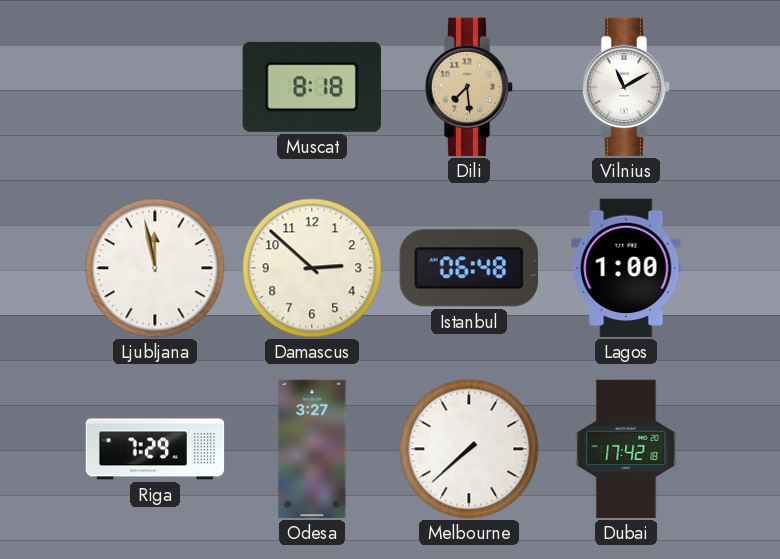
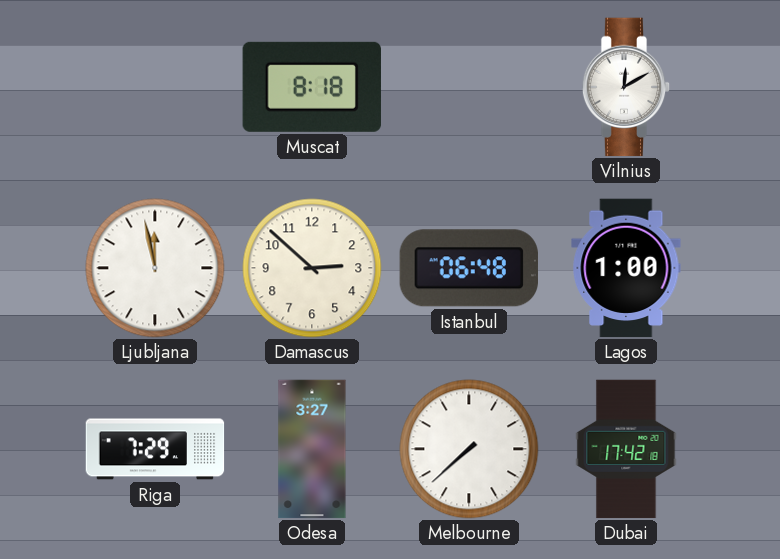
Dili: 7:29 -> none (469, 87)
Vilnius: 11:10 -> 12:10 (626, 87)
